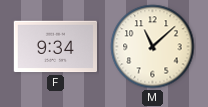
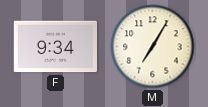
M: 11:08 -> 7:05 (153, 47)
